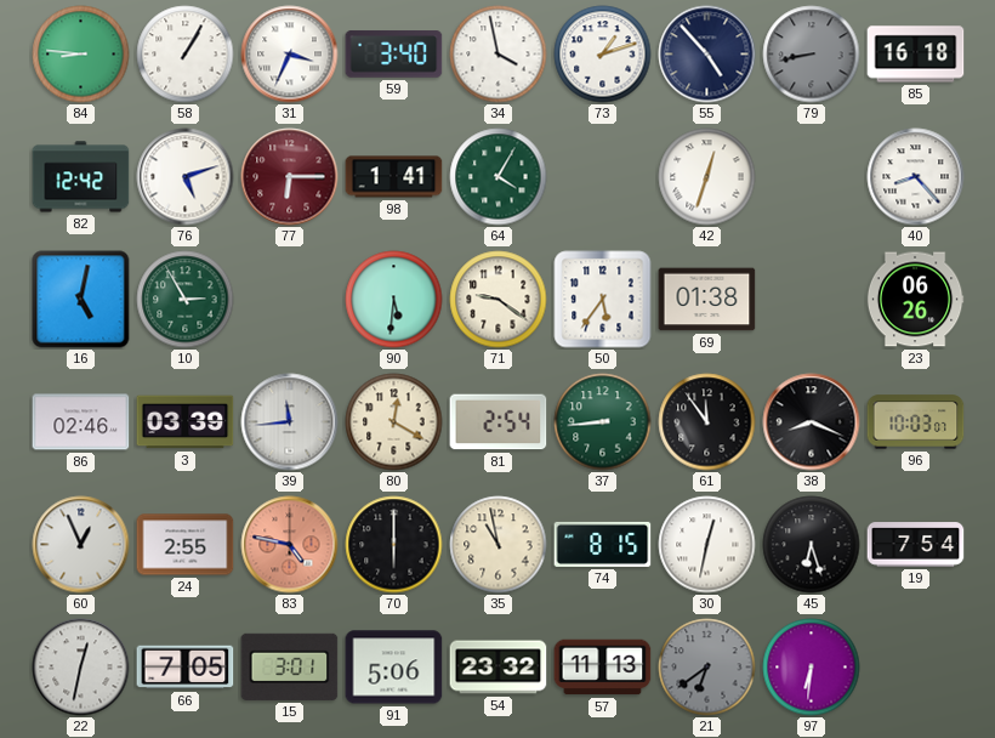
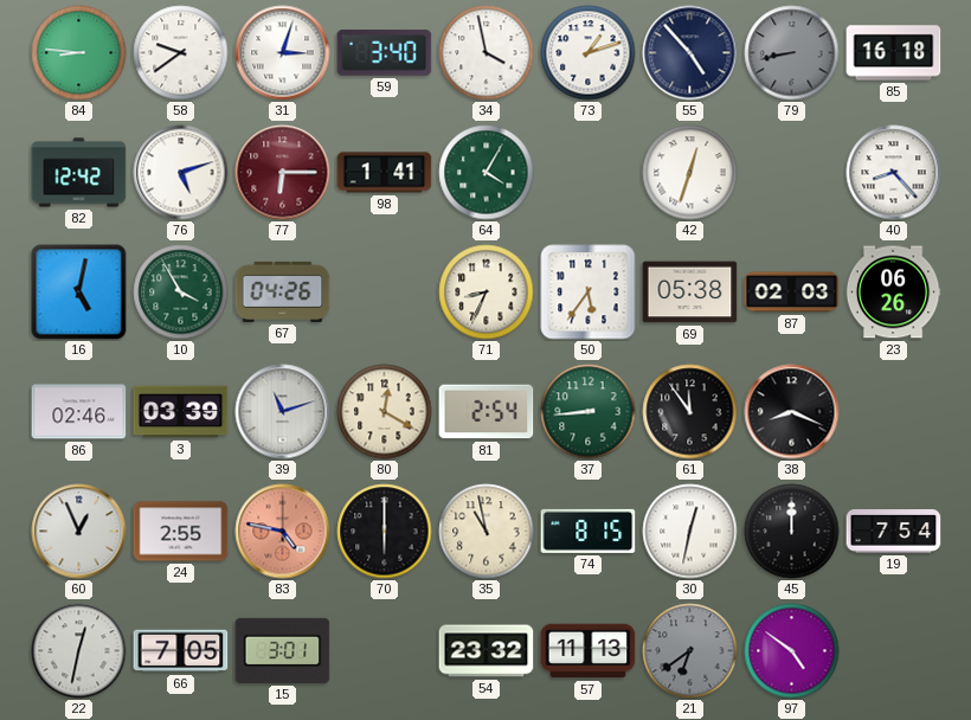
58: 1:05 -> 9:39 (181, 53)
31: 3:34 -> 3:03 (283, 53)
10: 2:55 -> 3:55 (181, 292)
67: none -> 04:26 (283, 291)
90: 5:31 -> none (394, 300)
71: 9:21 -> 8:34 (487, 292)
69: 01:38 -> 05:38 (690, 292)
87: none -> 02:03 (792, 292)
39: 11:44 -> 11:12 (283, 412)
96: 10:03 -> none (916, 422)
45: 6:27 -> 12:00 (792, 532)
91: 5:06 -> none (394, 668)
97: 6:31 -> 4:51 (792, 651)
